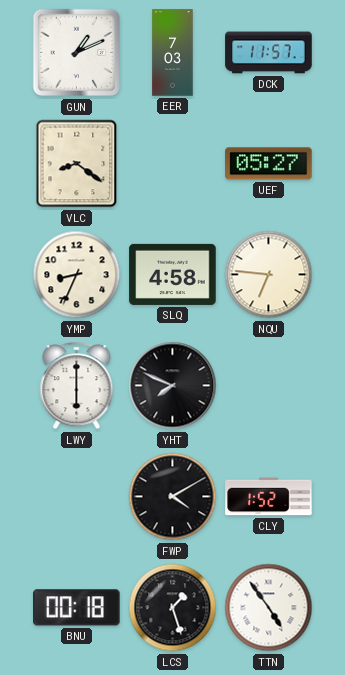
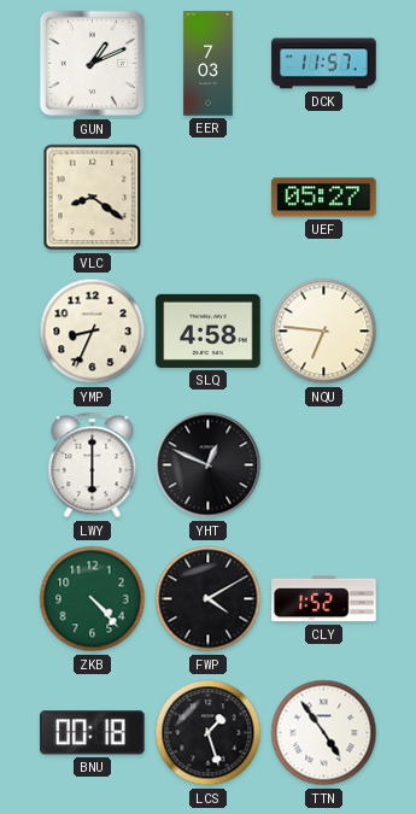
YHT: 7:49 -> 12:49 (209, 465)
ZKB: none -> 4:23 (93, 599)
